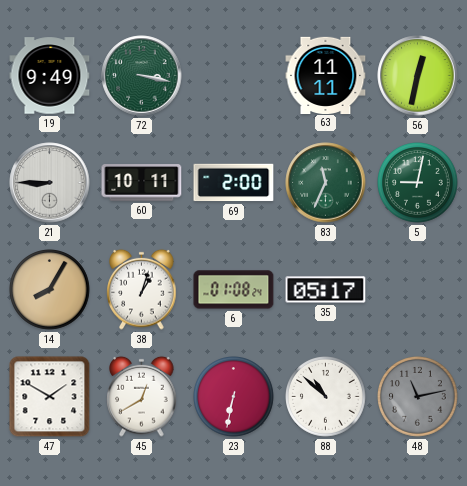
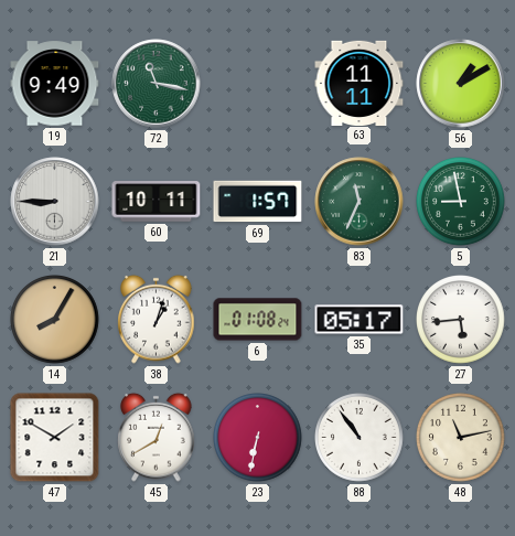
72: 3:17 -> 11:17 (157, 84)
56: 12:32 -> 1:10 (461, 84)
69: 2:00 -> 1:57 (258, 202)
5: 9:02 -> 8:58 (461, 202)
27: none -> 5:44 (461, 320)
88: 10:52 -> 10:54 (360, 438)
48 dial: grey -> cream (461, 438)
